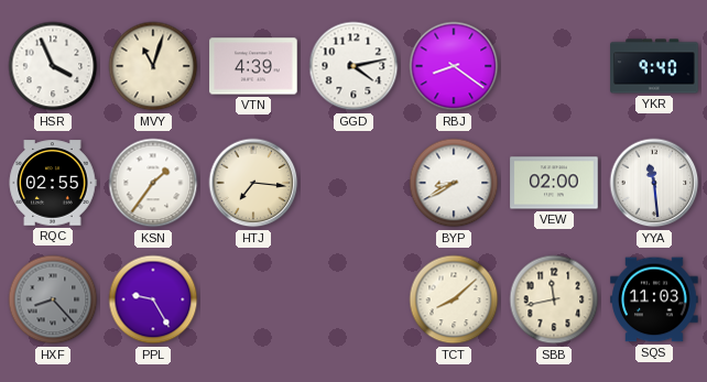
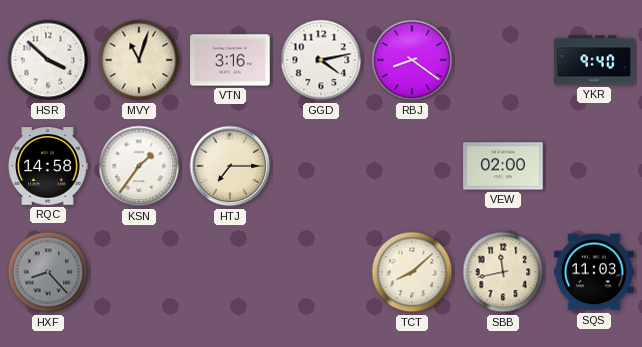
HSR: 3:56 -> 3:52 (48, 60)
VTN: 4:39 -> 3:16 (230, 60)
RQC: 02:55 -> 14:58 (48, 166)
HTJ: 7:16 -> 7:15 (230, 166)
BYP: 8:40 -> none (454, 183)
YYA: 11:29 -> none (654, 183)
PPL: 9:25 -> none (153, 299)
